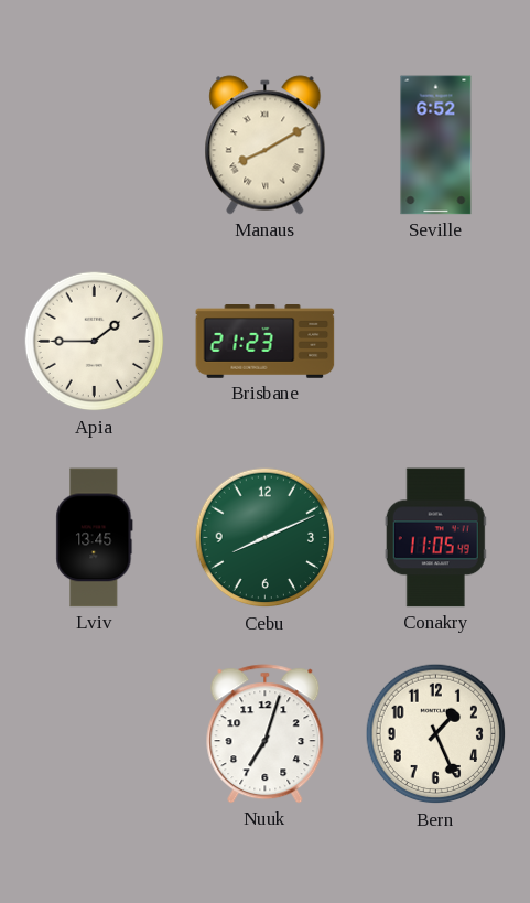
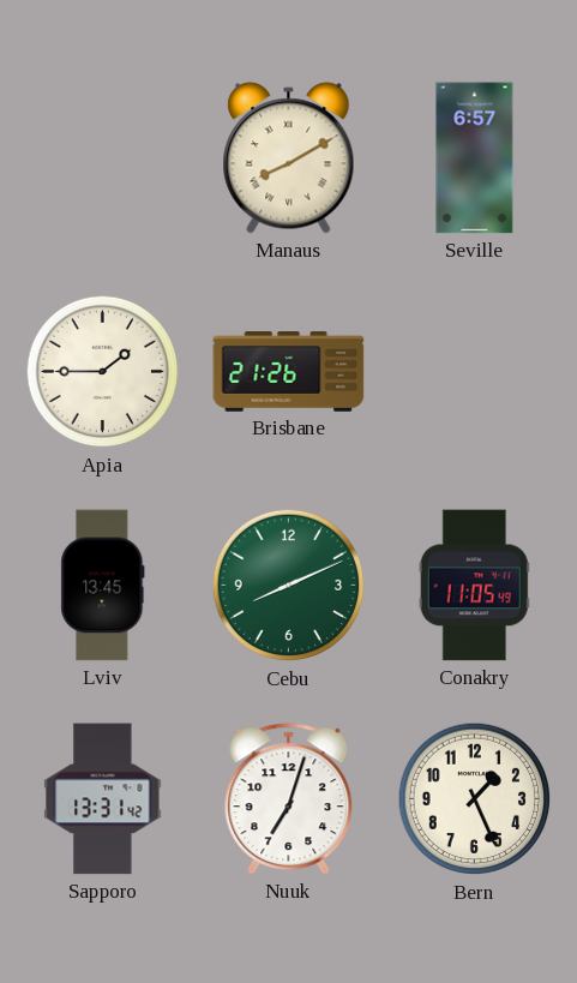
Seville: 6:52 -> 6:57 (475, 158)
Brisbane: 21:23 -> 21:26 (289, 372)
Sapporo: none -> 13:31 (103, 799)
